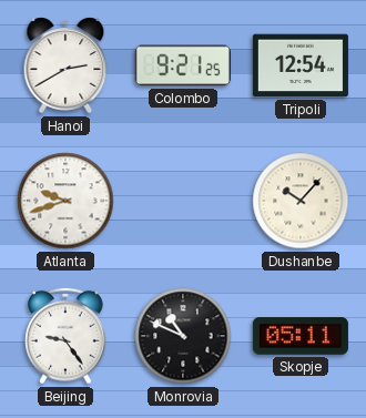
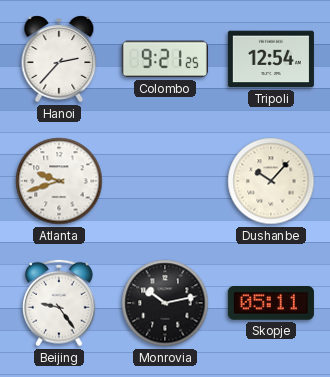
Hanoi: 2:40 -> 2:37 (59, 59)
Monrovia: 10:49 -> 10:13 (165, 303)
